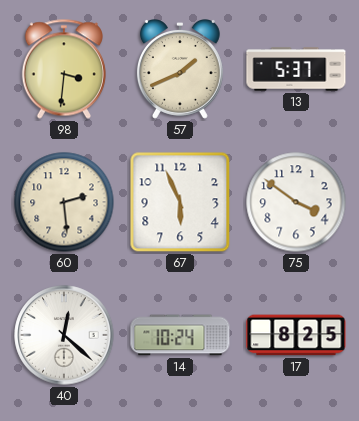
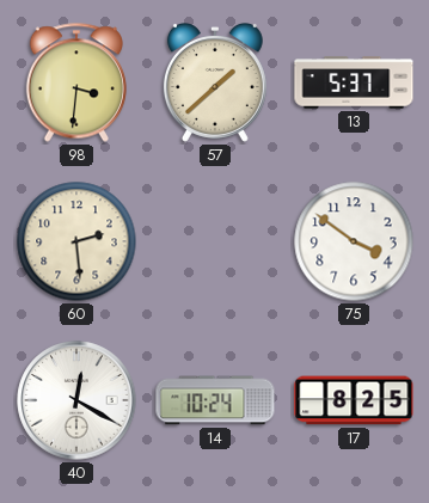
57: 1:41 -> 1:38 (215, 84)
67: 5:56 -> none (180, 202)
40: 12:22 -> 12:20 (76, 400)
